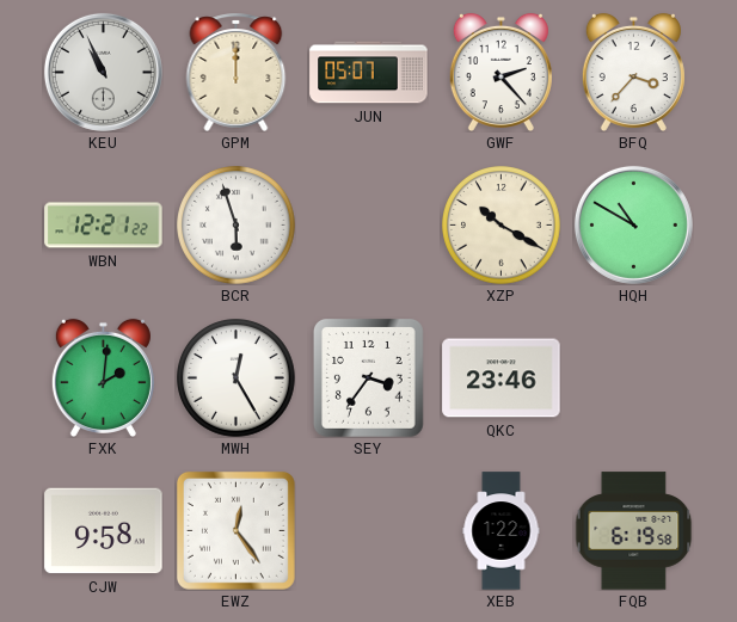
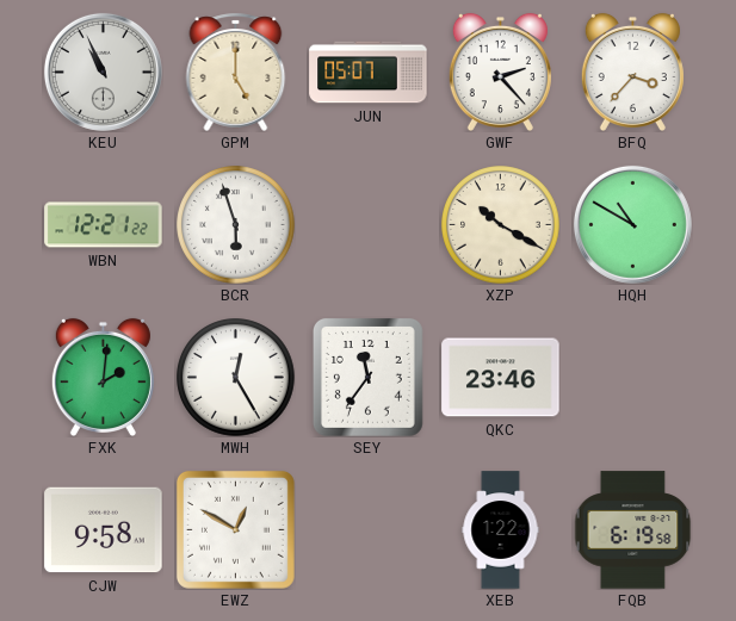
GPM: 12:00 -> 5:00 (236, 72)
SEY: 3:36 -> 11:36 (367, 377)
EWZ: 12:24 -> 12:50 (235, 529)
